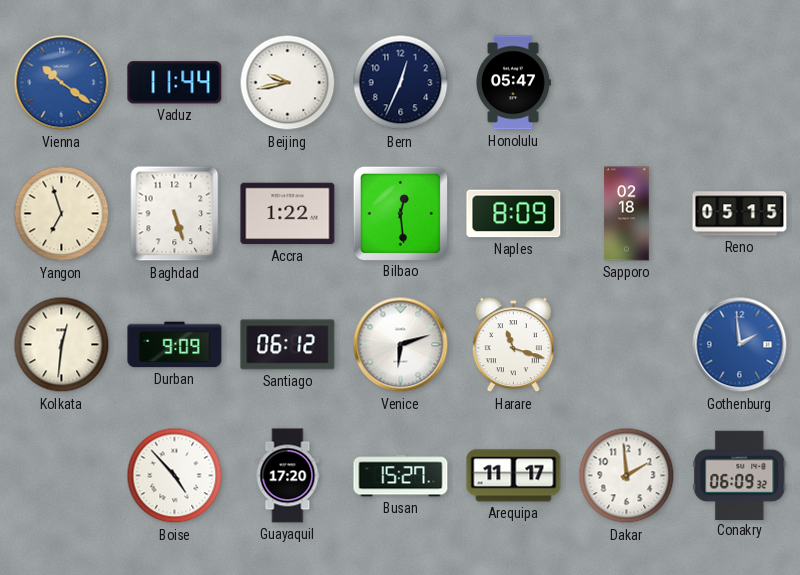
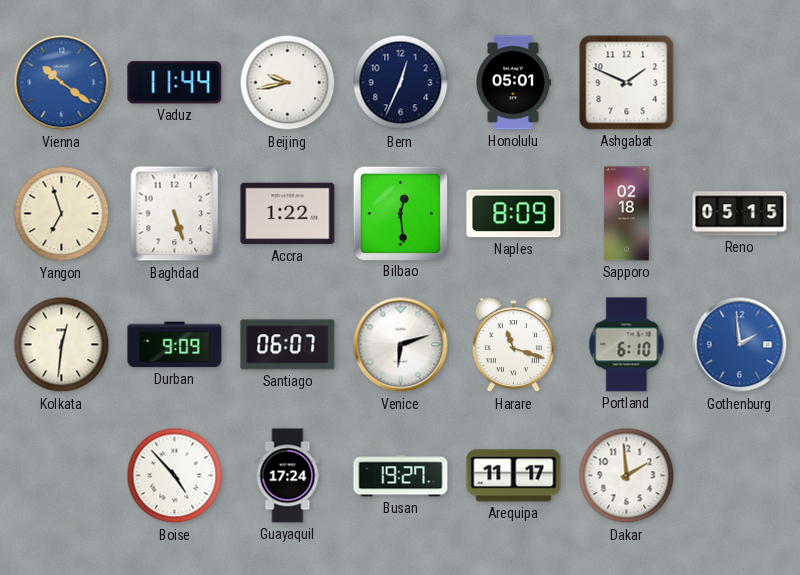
Honolulu: 05:47 -> 05:01 (514, 83)
Ashgabat: none -> 1:49 (627, 83)
Santiago: 06:12 -> 06:07 (288, 345)
Portland: none -> 6:10 (627, 345)
Guayaquil: 17:20 -> 17:24 (288, 476)
Busan: 15:27 -> 19:27 (401, 476)
Conakry: 06:09 -> none (740, 475)
